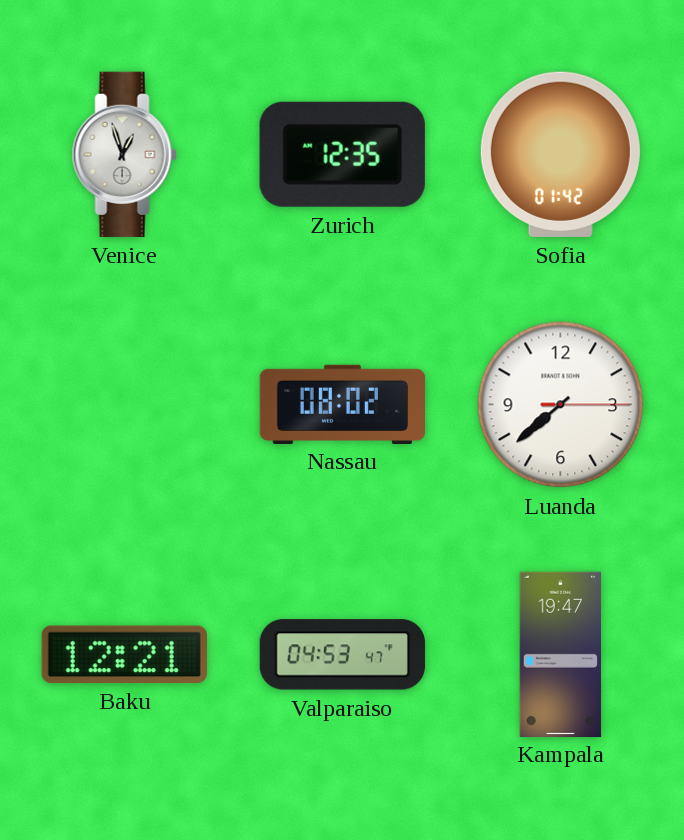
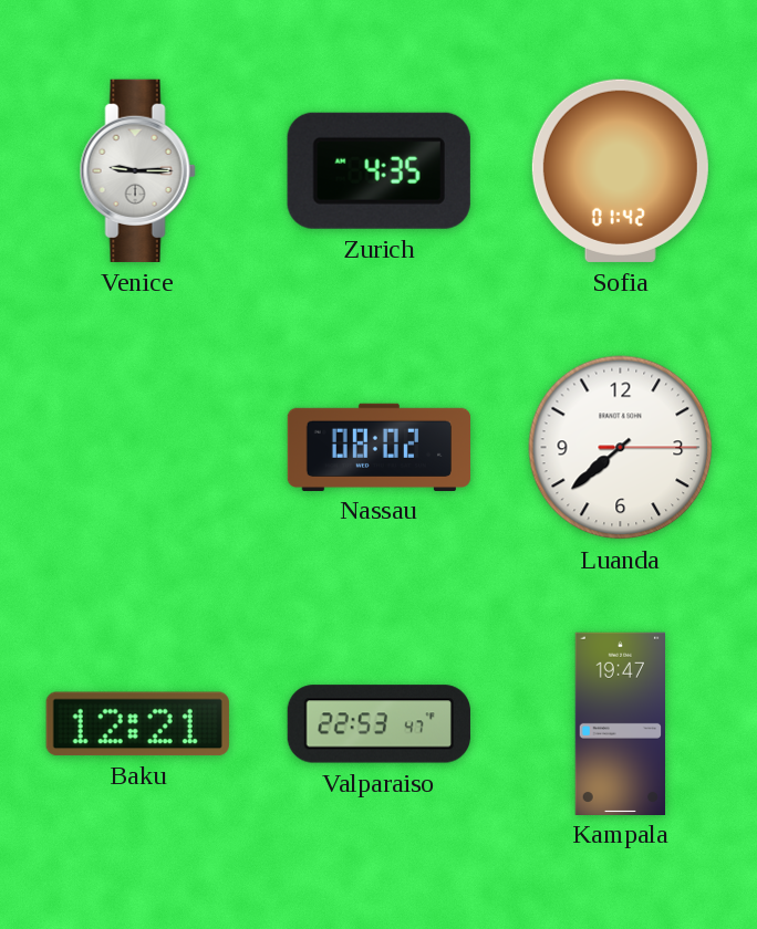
Venice: 12:57 -> 9:15 (137, 170)
Zurich: 12:35 -> 4:35 (378, 170)
Valparaiso: 04:53 -> 22:53 (378, 724)
